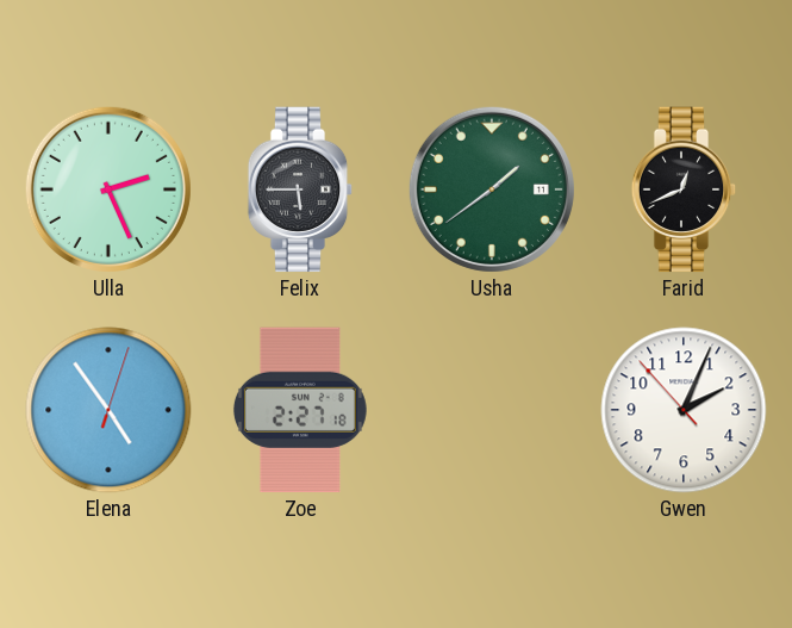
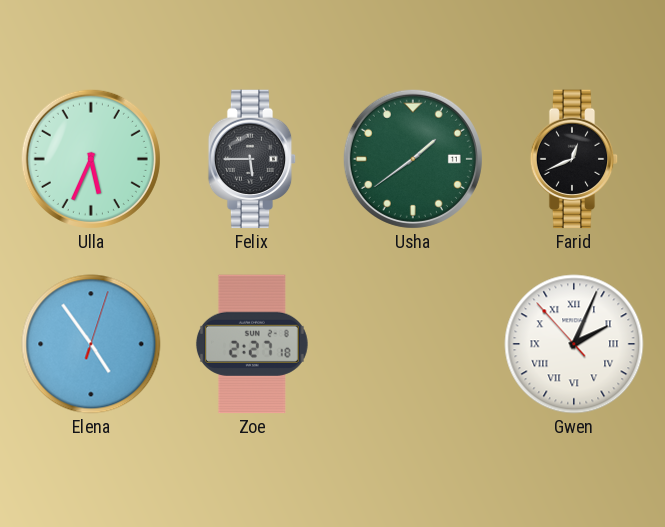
Ulla: 2:26 -> 5:34 (91, 159)
Gwen numerals: Arabic -> Roman (574, 344)
